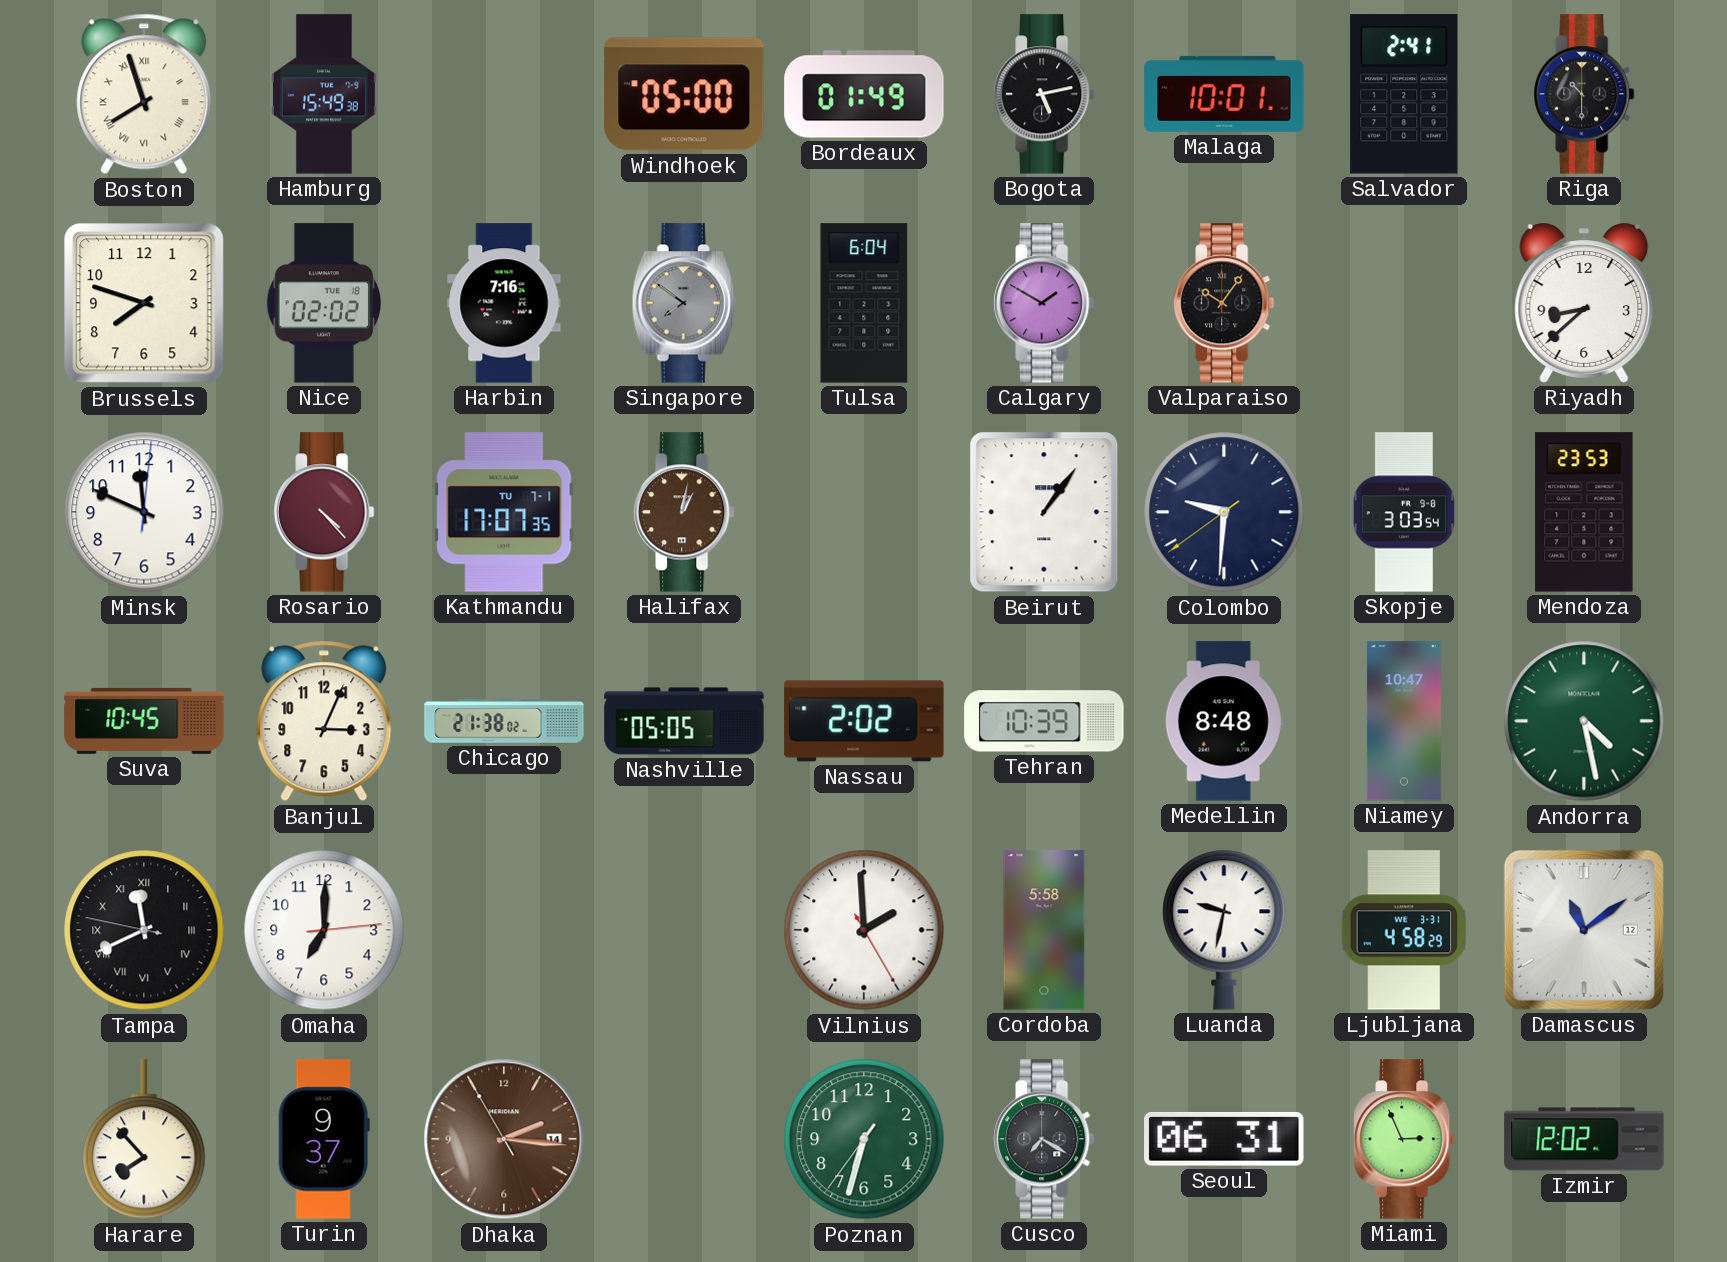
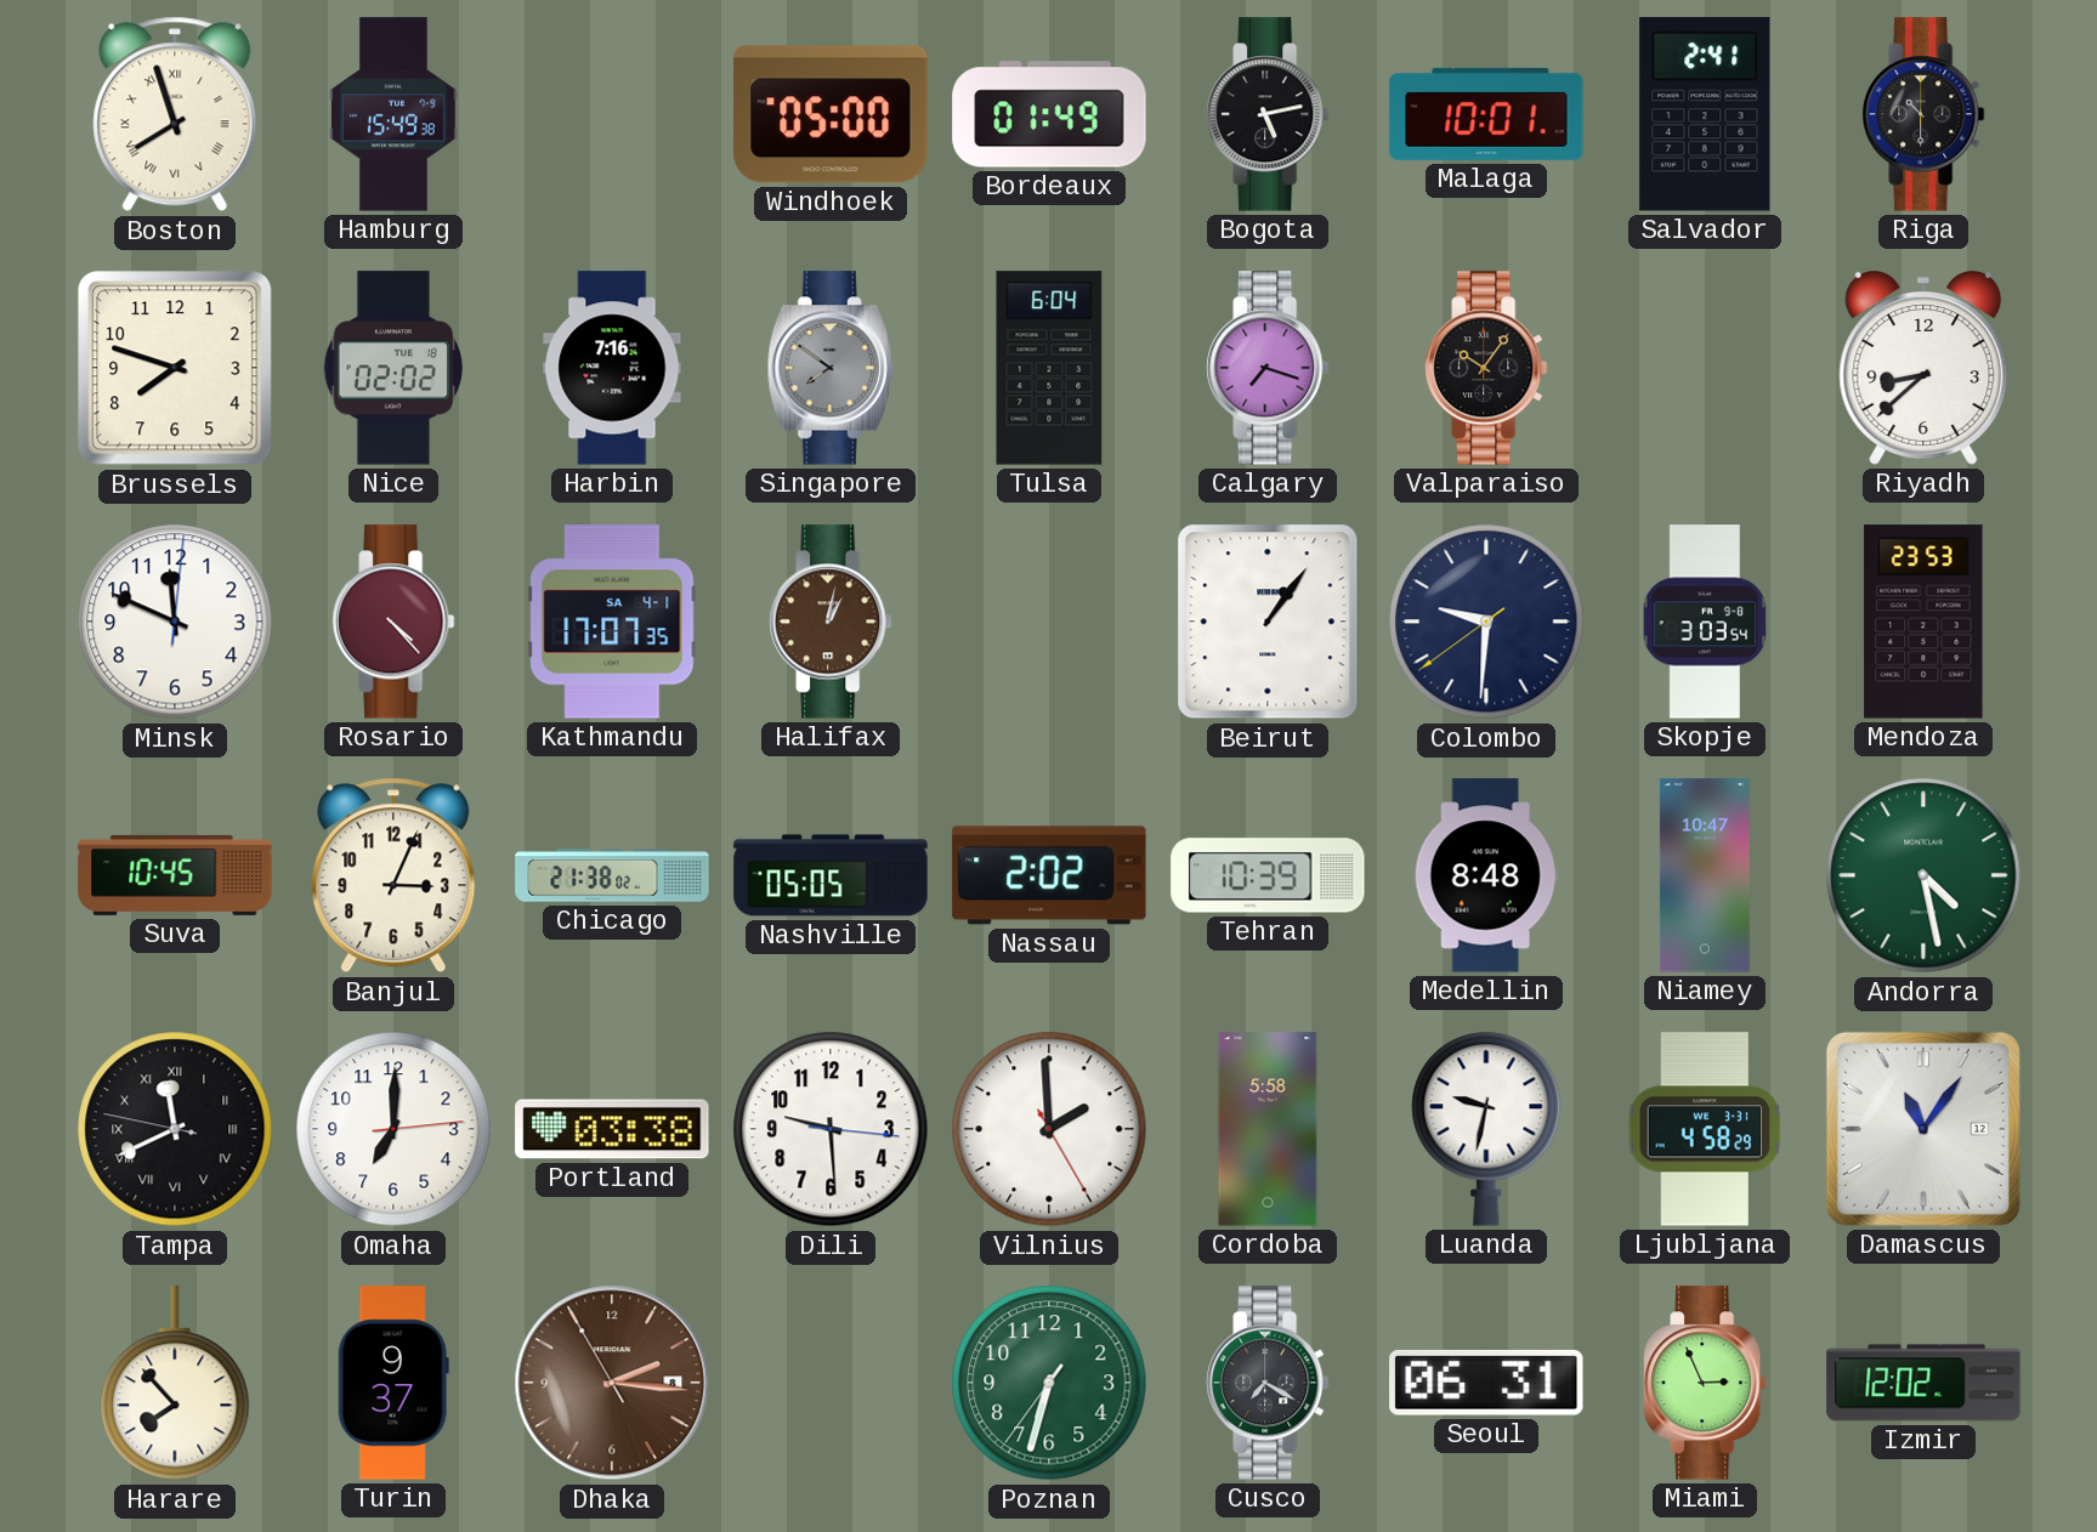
Calgary: 1:50 -> 7:18 (1268, 368)
Kathmandu date: TU 7-1 -> SA 4-1 (612, 622)
Portland: none -> 03:38 (612, 1129)
Dili: none -> 9:29 (831, 1129)
Damascus: 11:09 -> 11:06 (1923, 1129)
Dhaka date: 14 -> 8 (612, 1383)
